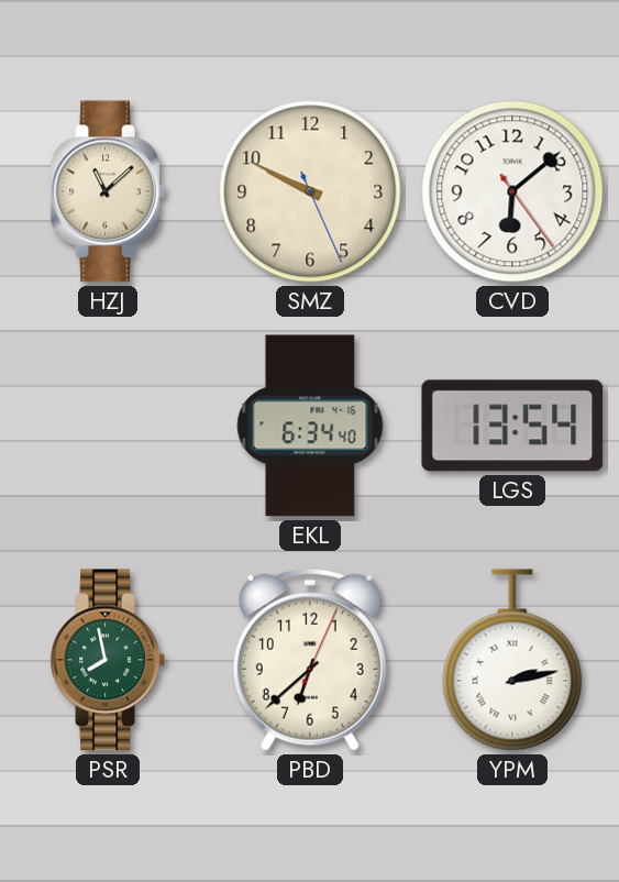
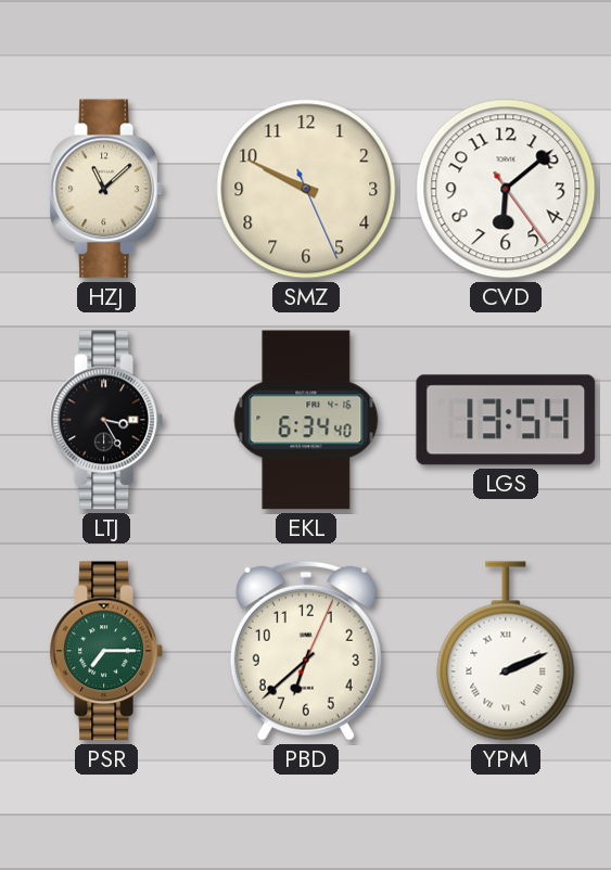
LTJ: none -> 3:25 (106, 420)
PSR: 7:58 -> 7:15 (106, 651)
YPM: 2:13 -> 2:11 (506, 651)
